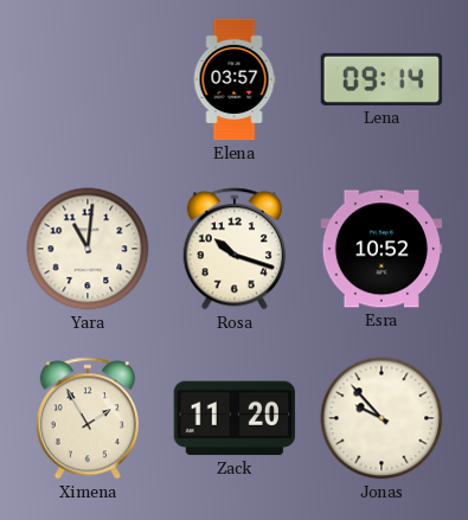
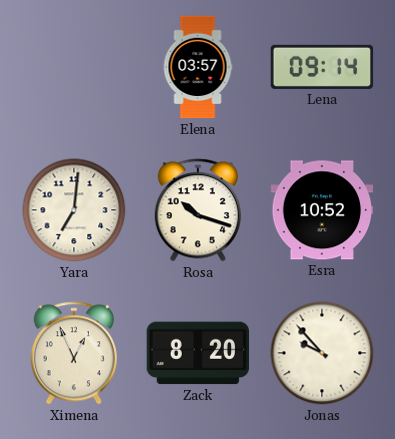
Yara: 11:01 -> 7:01 (74, 210)
Ximena: 1:55 -> 12:56 (74, 353)
Zack: 11:20 -> 8:20 (198, 353)
